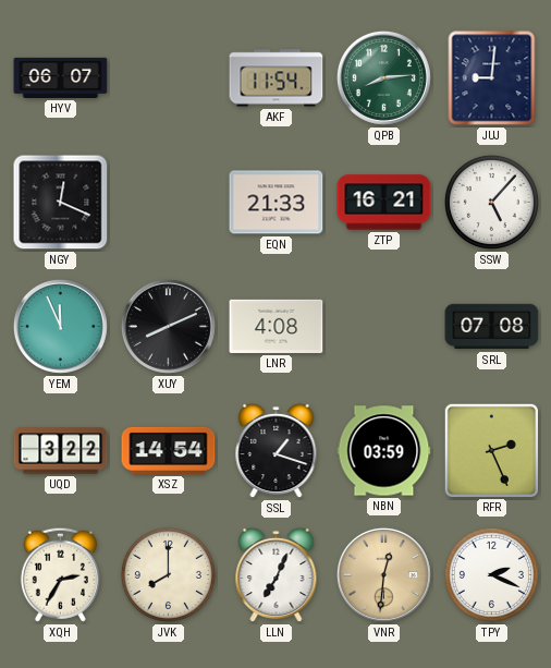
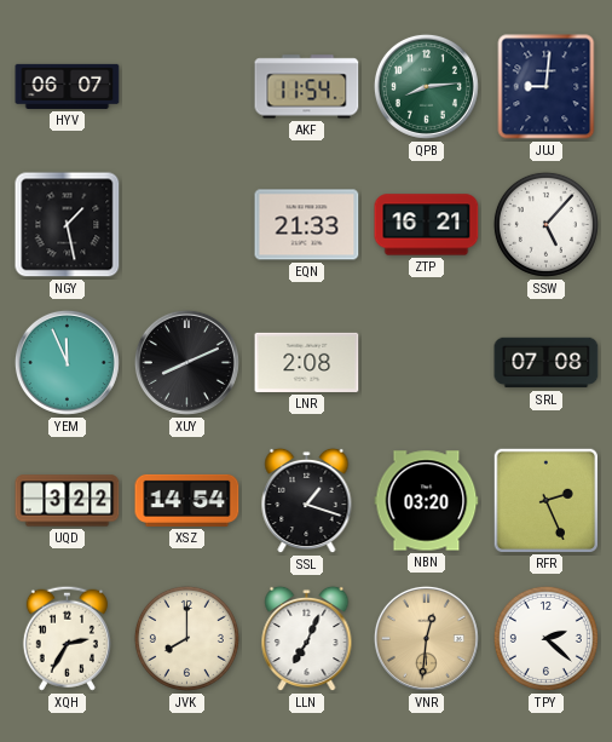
NGY: 12:19 -> 1:28 (68, 225)
LNR: 4:08 -> 2:08 (307, 362)
NBN: 03:59 -> 03:20 (427, 501)
TPY: 2:19 -> 2:22 (545, 638)
